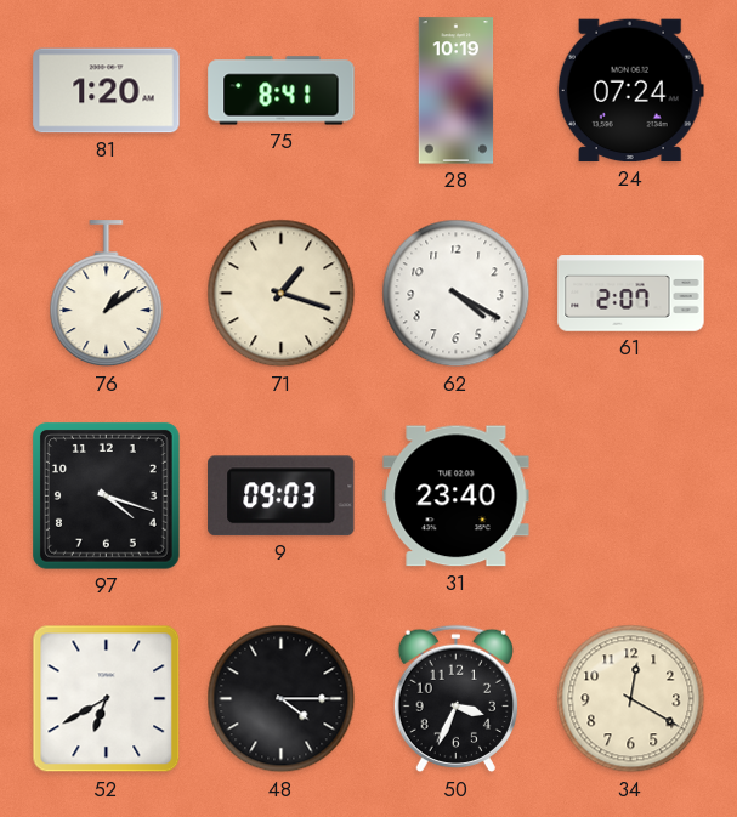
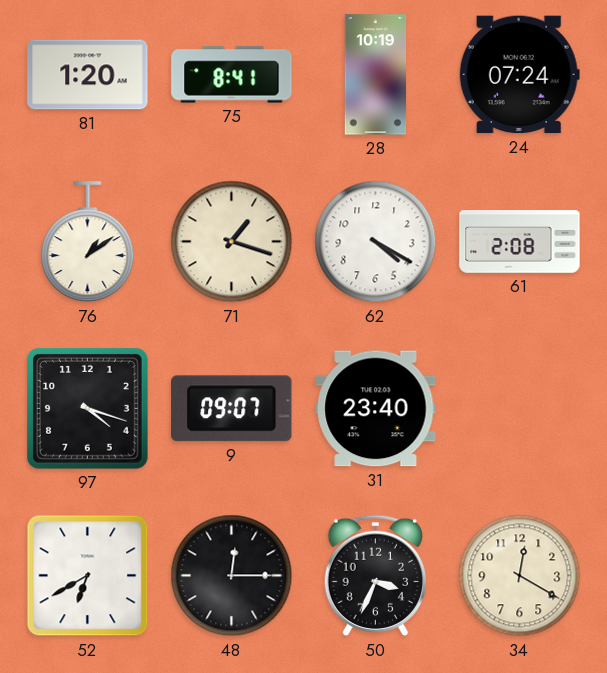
61: 2:07 -> 2:08 (520, 242)
9: 09:03 -> 09:07 (232, 409)
48: 4:15 -> 12:15 (232, 576)
